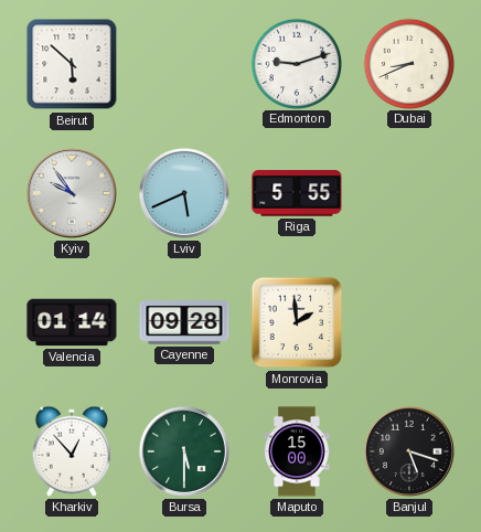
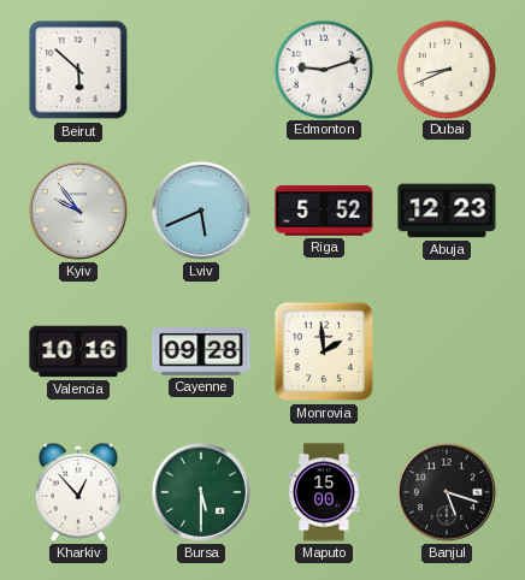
Riga: 5:55 -> 5:52 (324, 211)
Abuja: none -> 12:23 (447, 211)
Valencia: 01:14 -> 10:16 (78, 351)
